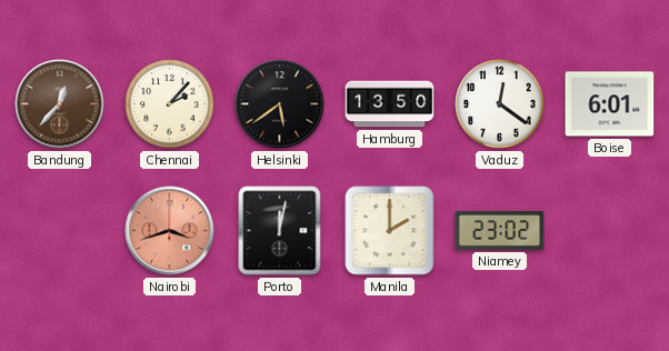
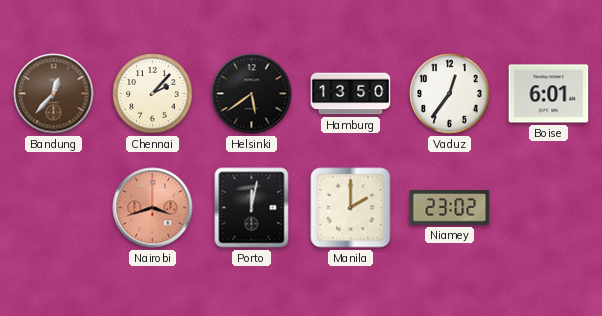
Vaduz: 12:21 -> 12:36 (450, 94)
